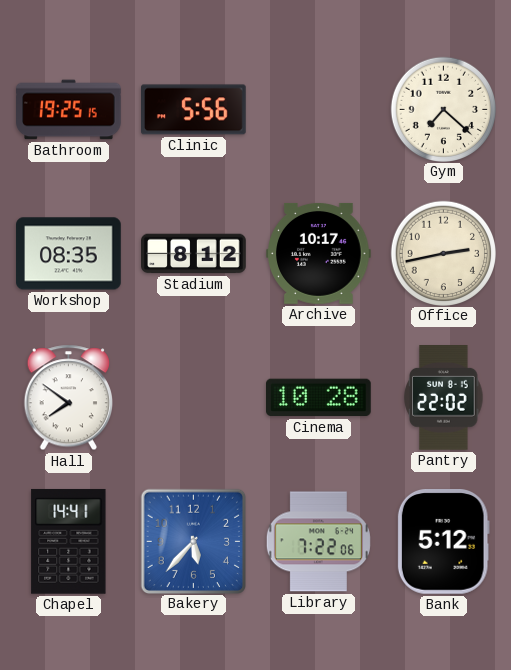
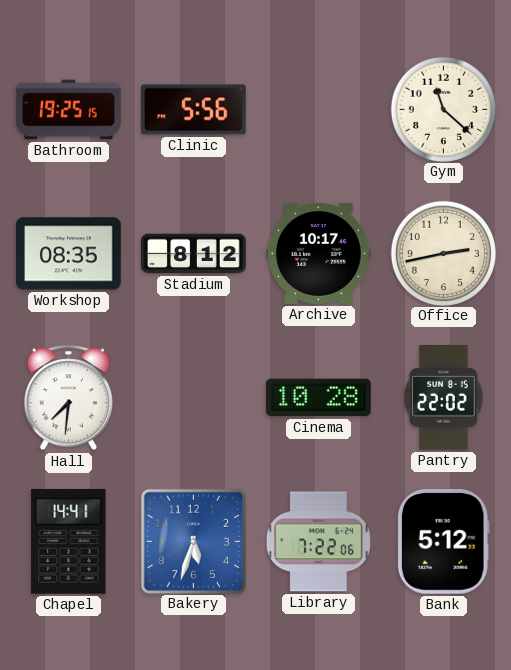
Gym: 7:22 -> 11:22 (443, 109)
Hall: 7:51 -> 7:31 (68, 398)
Bakery: 5:37 -> 5:33 (193, 541)
